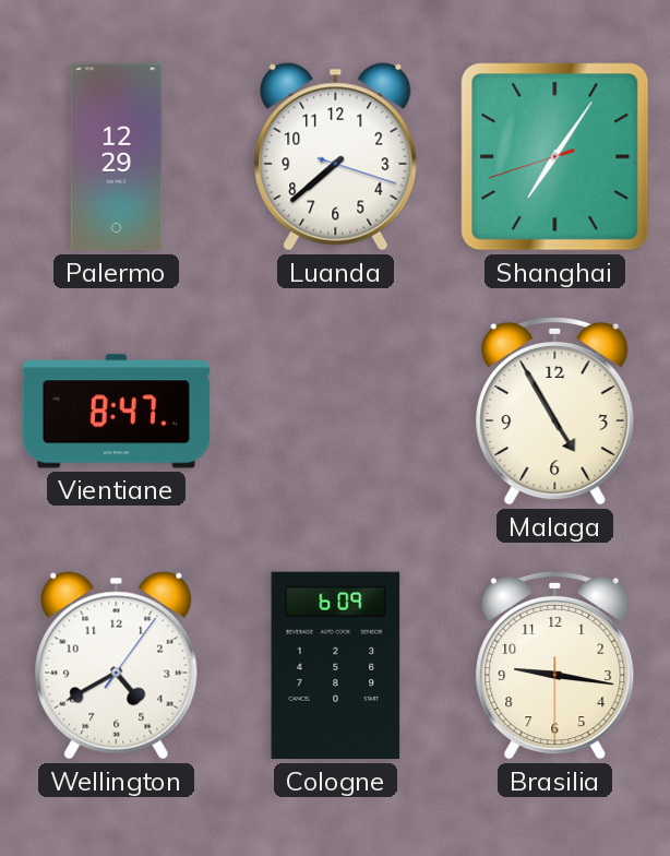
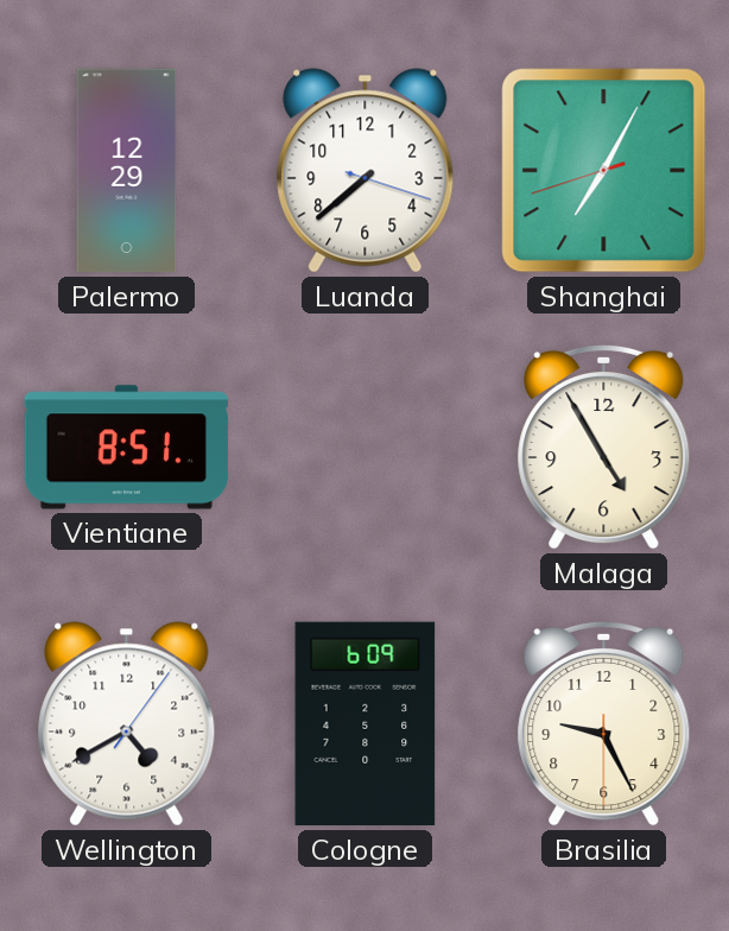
Shanghai: 7:05 -> 7:04 (604, 171)
Vientiane: 8:47 -> 8:51 (127, 448)
Brasilia: 9:16 -> 9:25 (604, 723)
